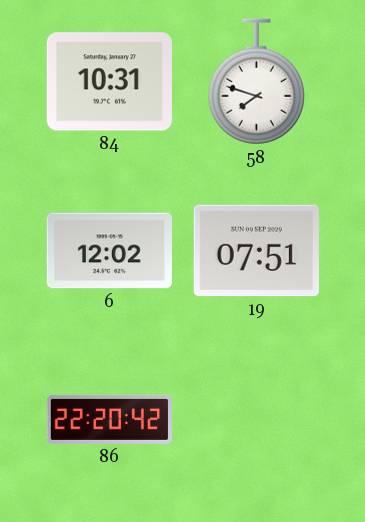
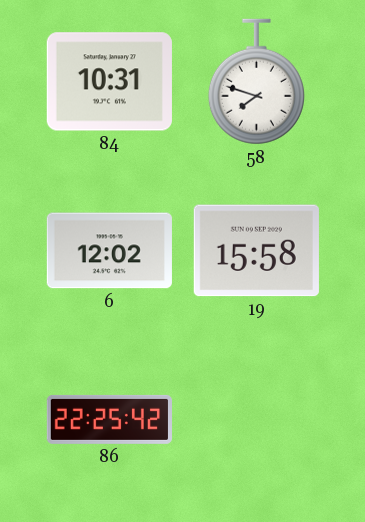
19: 07:51 -> 15:58 (256, 251)
86: 22:20 -> 22:25 (109, 419)
